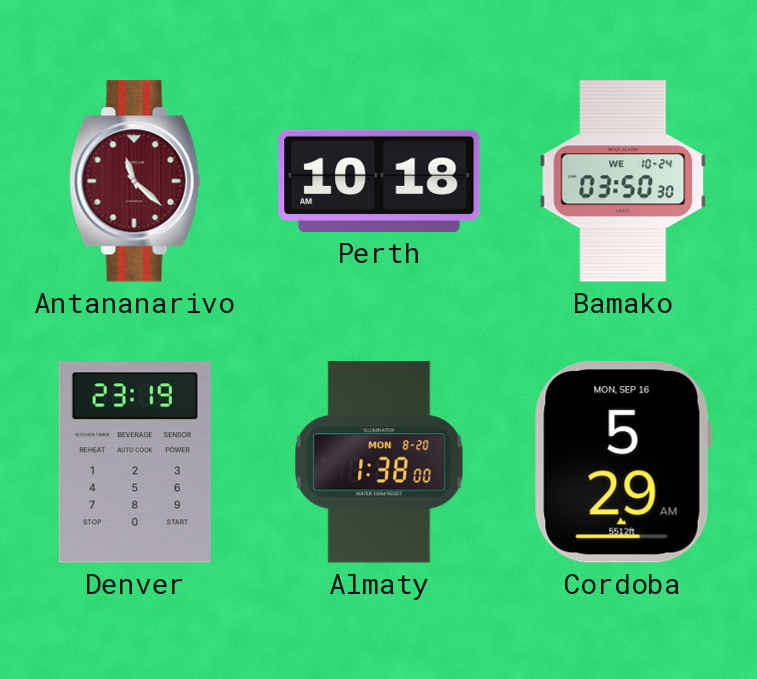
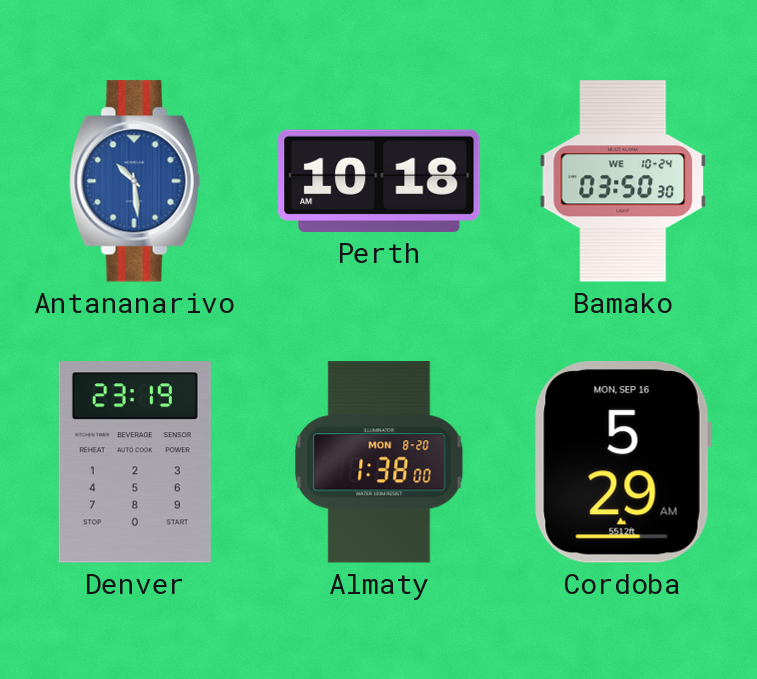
Antananarivo: 11:22 -> 10:29 (135, 181)
Antananarivo dial: burgundy -> blue (135, 181)
